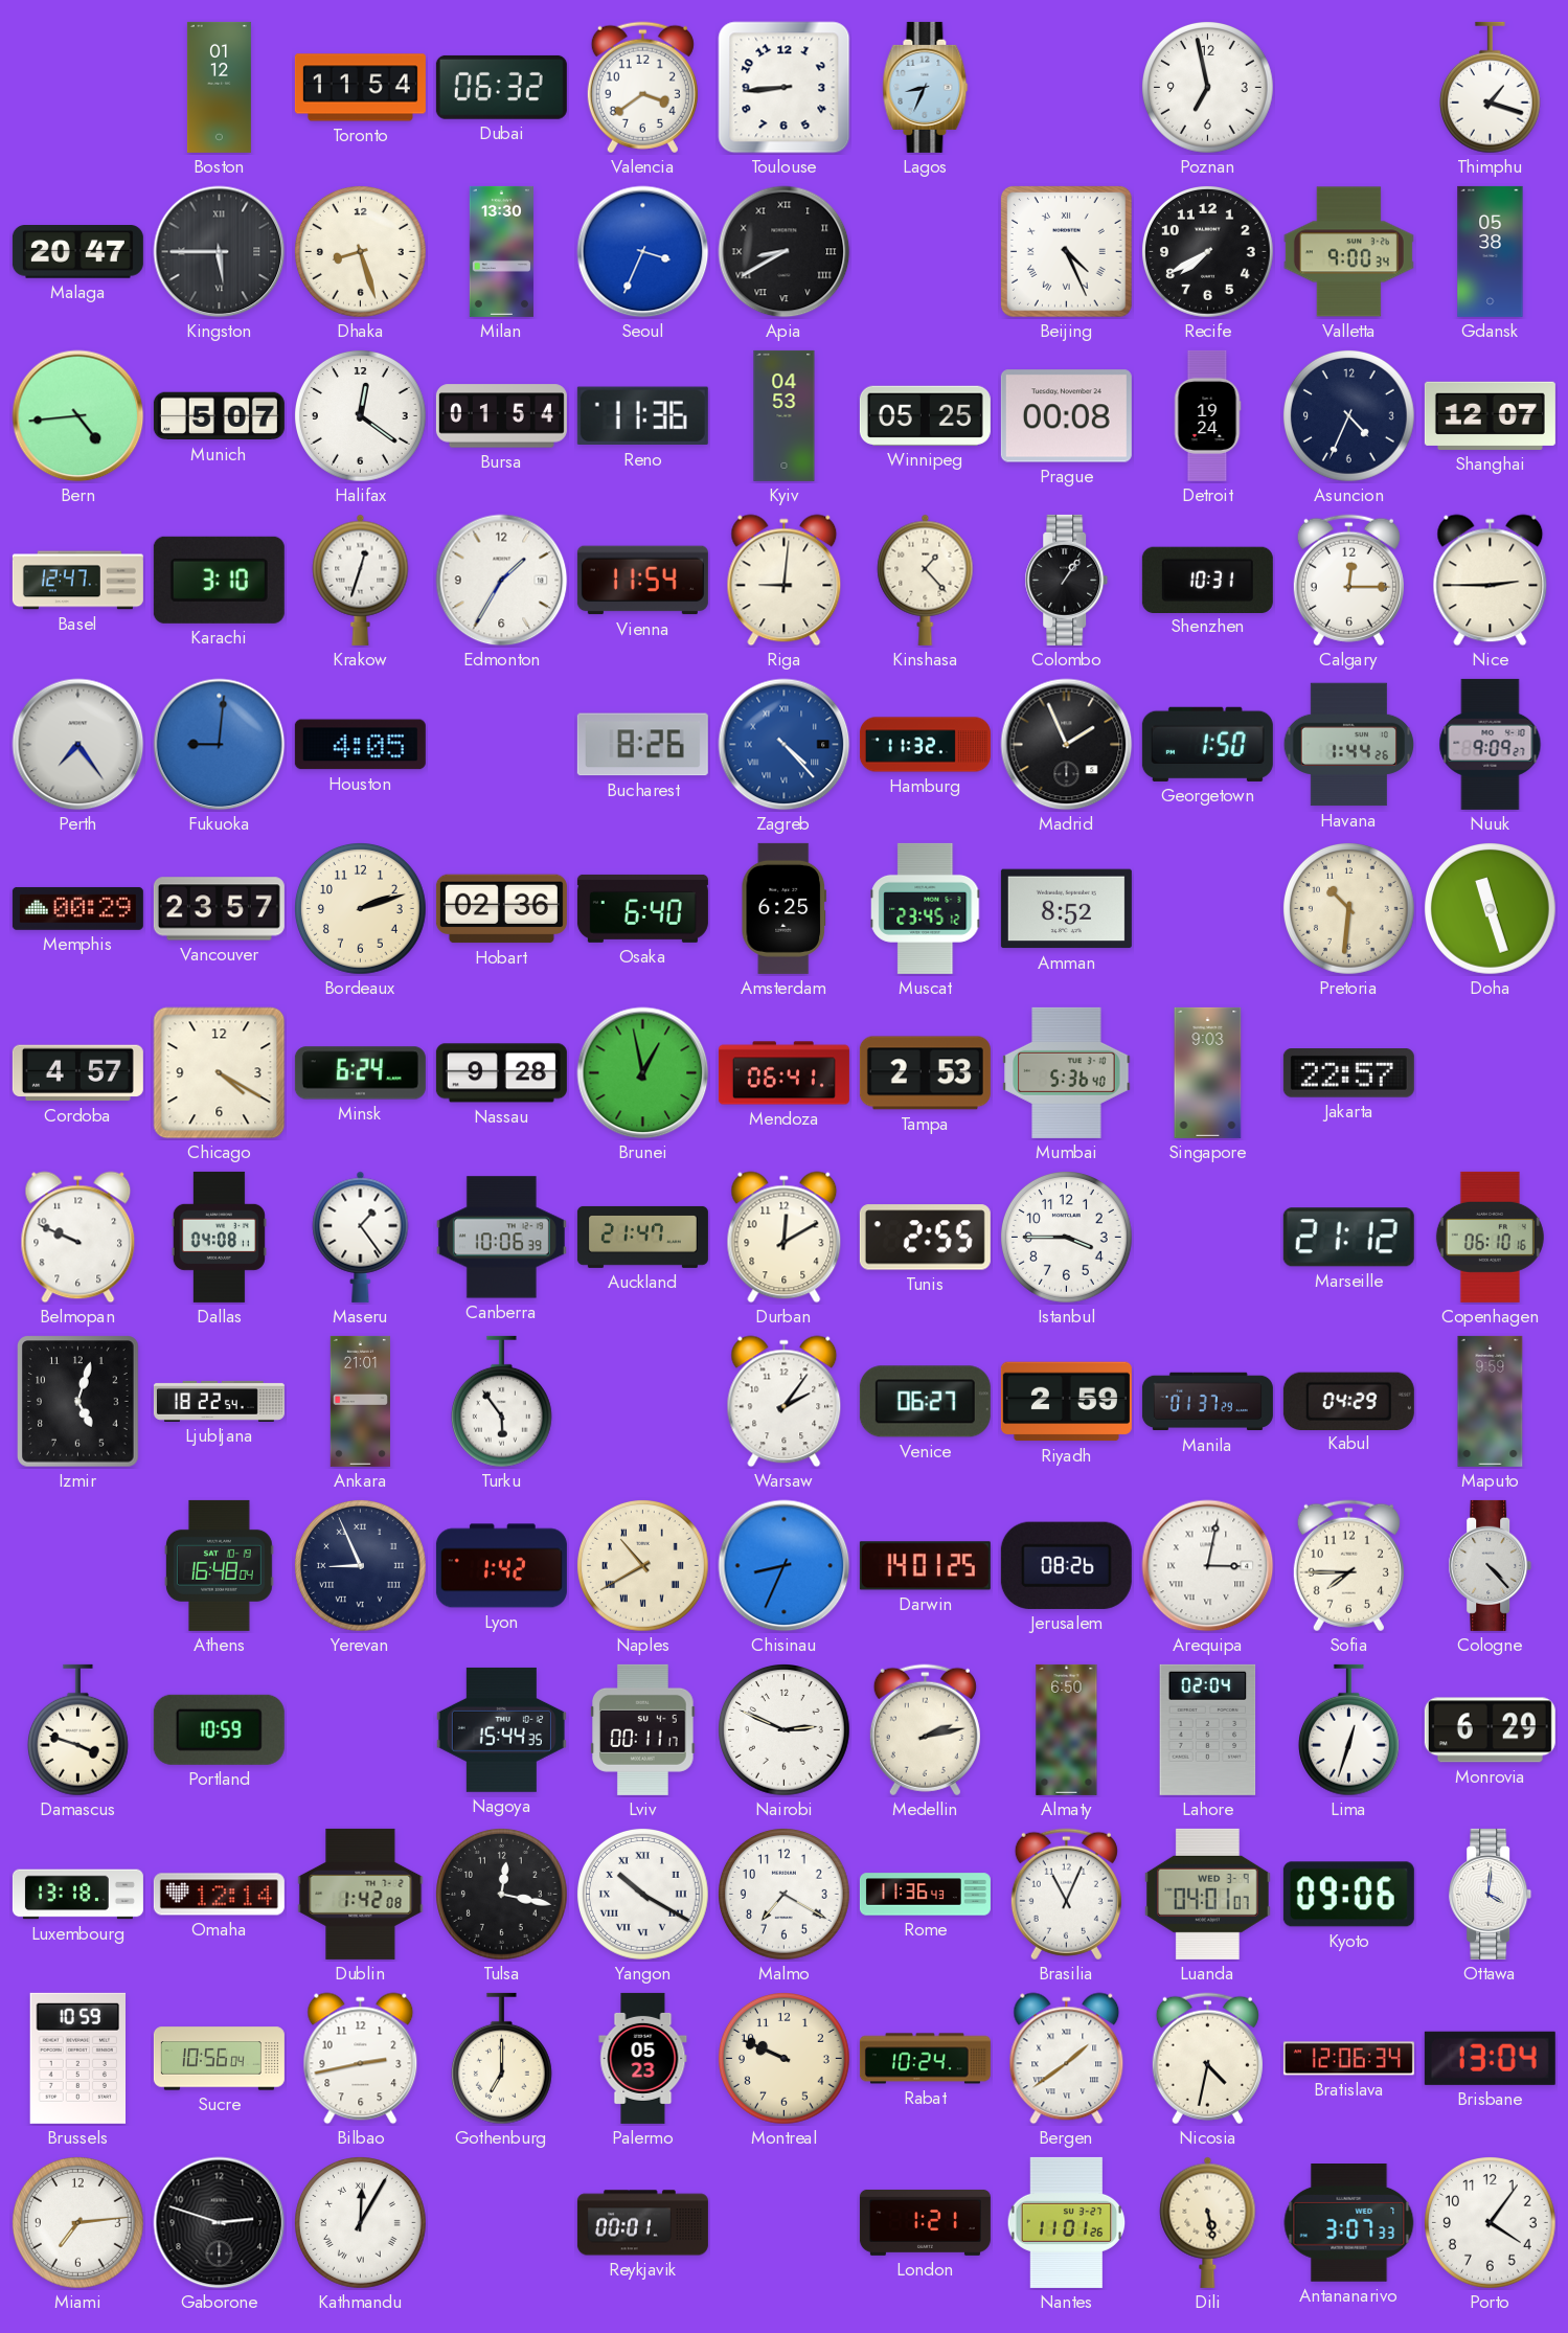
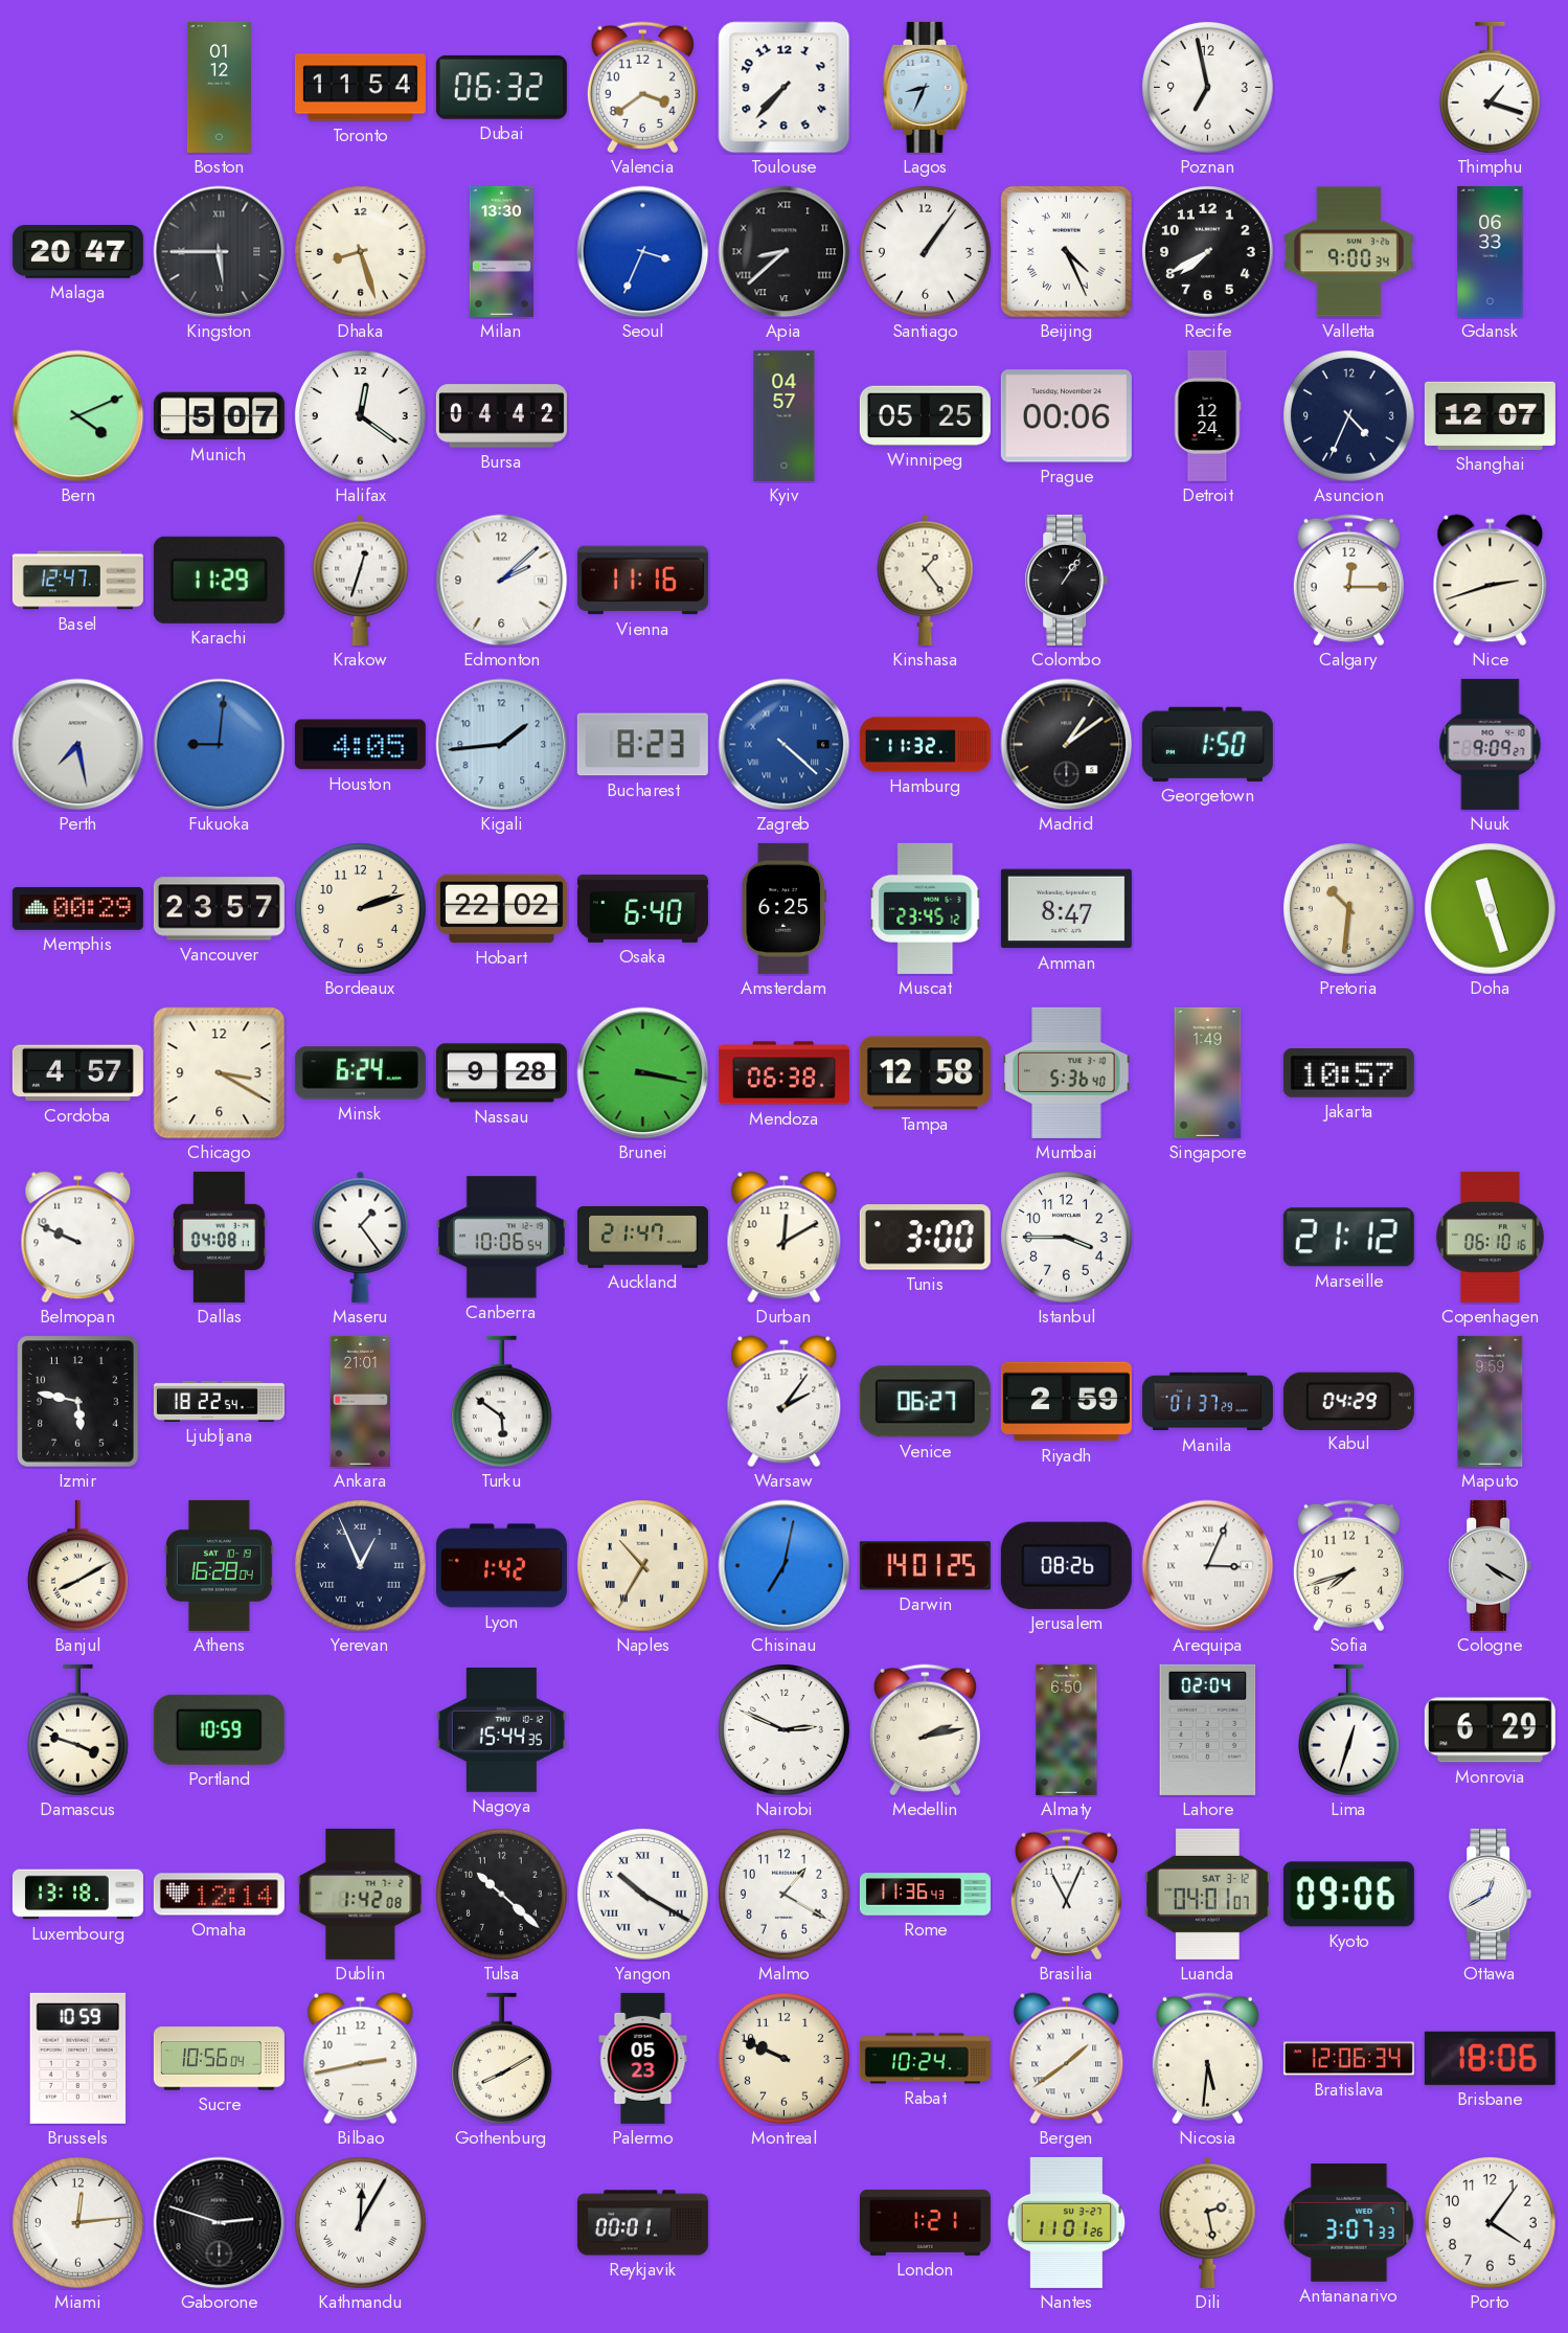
Toulouse: 8:44 -> 7:37 (785, 88)
Apia: 8:40 -> 8:38 (785, 252)
Santiago: none -> 1:06 (926, 252)
Gdansk: 05:38 -> 06:33 (1491, 251)
Bern: 4:44 -> 4:11 (78, 416)
Bursa: 01:54 -> 04:42 (501, 416)
Reno: 11:36 -> none (642, 416)
Kyiv: 04:53 -> 04:57 (785, 415)
Prague: 00:08 -> 00:06 (1066, 416)
Detroit: 19:24 -> 12:24 (1207, 415)
Karachi: 3:10 -> 11:29 (219, 580)
Edmonton: 1:35 -> 2:08 (502, 581)
Vienna: 11:54 -> 11:16 (642, 581)
Riga: 9:01 -> none (785, 581)
Kinshasa: 1:23 -> 1:24 (926, 580)
Shenzhen: 10:31 -> none (1207, 580)
Nice: 2:45 -> 2:42 (1491, 581)
Perth: 7:24 -> 7:28 (78, 745)
Kigali: none -> 1:44 (502, 745)
Bucharest: 8:26 -> 8:23 (642, 745)
Zagreb: 4:23 -> 4:22 (785, 745)
Madrid: 1:56 -> 1:09 (1067, 745)
Havana: 1:44 -> none (1349, 745)
Hobart: 02:36 -> 22:02 (501, 909)
Amman: 8:52 -> 8:47 (1066, 909)
Chicago: 4:20 -> 3:20 (220, 1073)
Brunei: 12:58 -> 3:17 (643, 1073)
Mendoza: 06:41 -> 06:38 (783, 1073)
Tampa: 2:53 -> 12:58 (925, 1073)
Singapore: 9:03 -> 1:49 (1208, 1072)
Jakarta: 22:57 -> 10:57 (1348, 1073)
Canberra: 10:06:39 -> 10:06:54 (501, 1238)
Tunis: 2:55 -> 3:00 (925, 1238)
Izmir: 5:03 -> 5:47 (78, 1402)
Turku: 5:54 -> 5:51 (501, 1402)
Banjul: none -> 8:10 (77, 1566)
Athens: 16:48 -> 16:28 (219, 1565)
Yerevan: 8:56 -> 12:56 (361, 1566)
Naples: 10:40 -> 10:35 (643, 1566)
Chisinau: 8:34 -> 7:02 (785, 1566)
Arequipa: 3:02 -> 3:04 (1208, 1566)
Sofia: 7:45 -> 7:42 (1348, 1566)
Cologne: 4:23 -> 4:20 (1491, 1565)
Lviv: 00:11 -> none (643, 1729)
Tulsa: 12:17 -> 10:22 (502, 1895)
Malmo: 7:20 -> 1:20 (785, 1895)
Luanda date: WED 3-9 -> SAT 3-12 (1207, 1894)
Ottawa: 4:01 -> 12:40 (1491, 1894)
Gothenburg: 7:00 -> 8:10 (501, 2059)
Nicosia: 4:32 -> 5:31 (1207, 2059)
Brisbane: 13:04 -> 18:06 (1490, 2058)
Miami: 7:14 -> 12:14 (78, 2223)
Dili: 5:28 -> 2:28 (1208, 2222)
